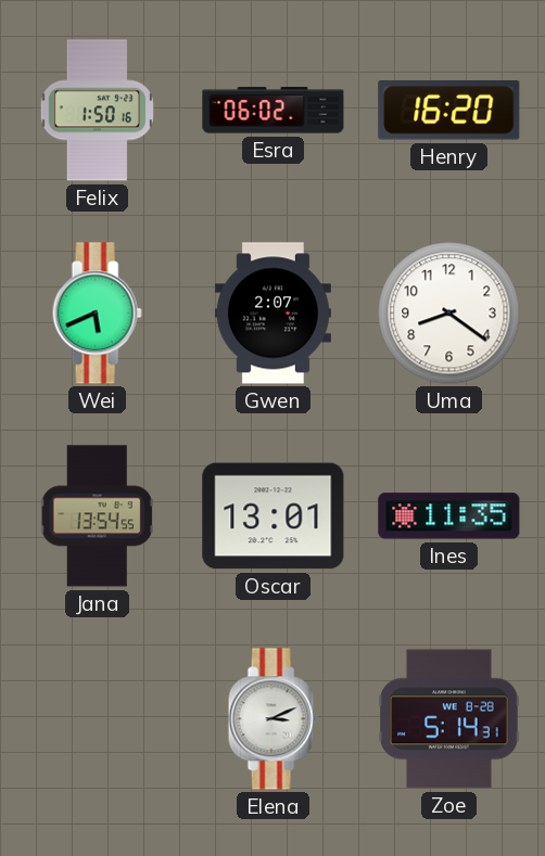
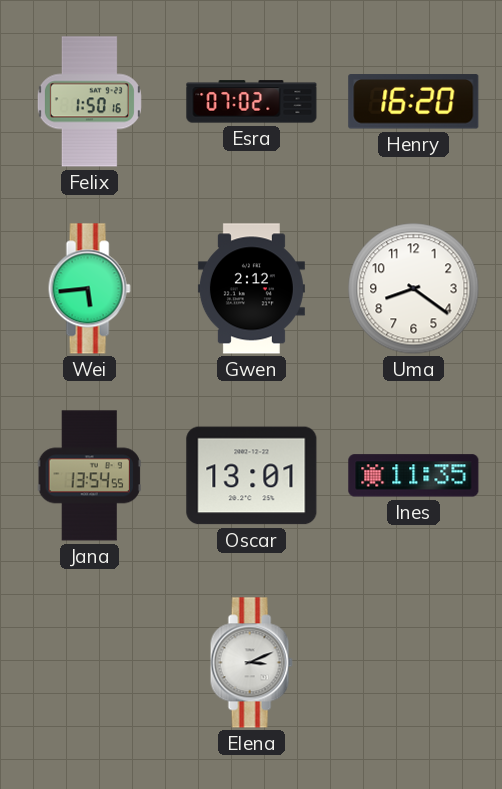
Esra: 06:02 -> 07:02 (252, 102)
Wei: 5:41 -> 5:44 (89, 289)
Gwen: 2:07 -> 2:12 (251, 289)
Zoe: 5:14 -> none (449, 719)
